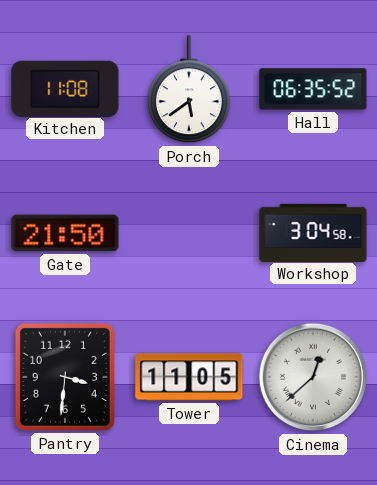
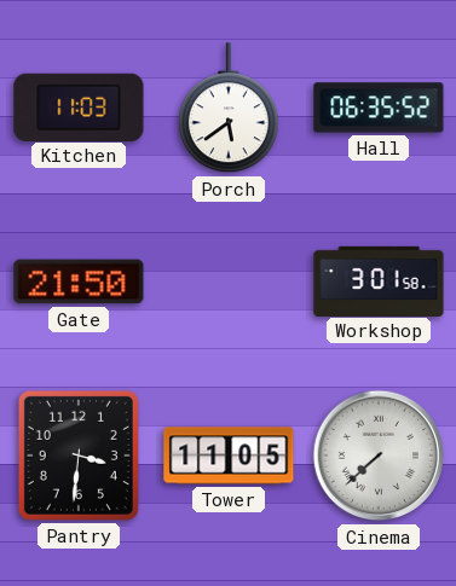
Kitchen: 11:08 -> 11:03 (79, 106)
Workshop: 3:04 -> 3:01 (379, 280)
Cinema: 12:38 -> 7:38 (379, 456)
